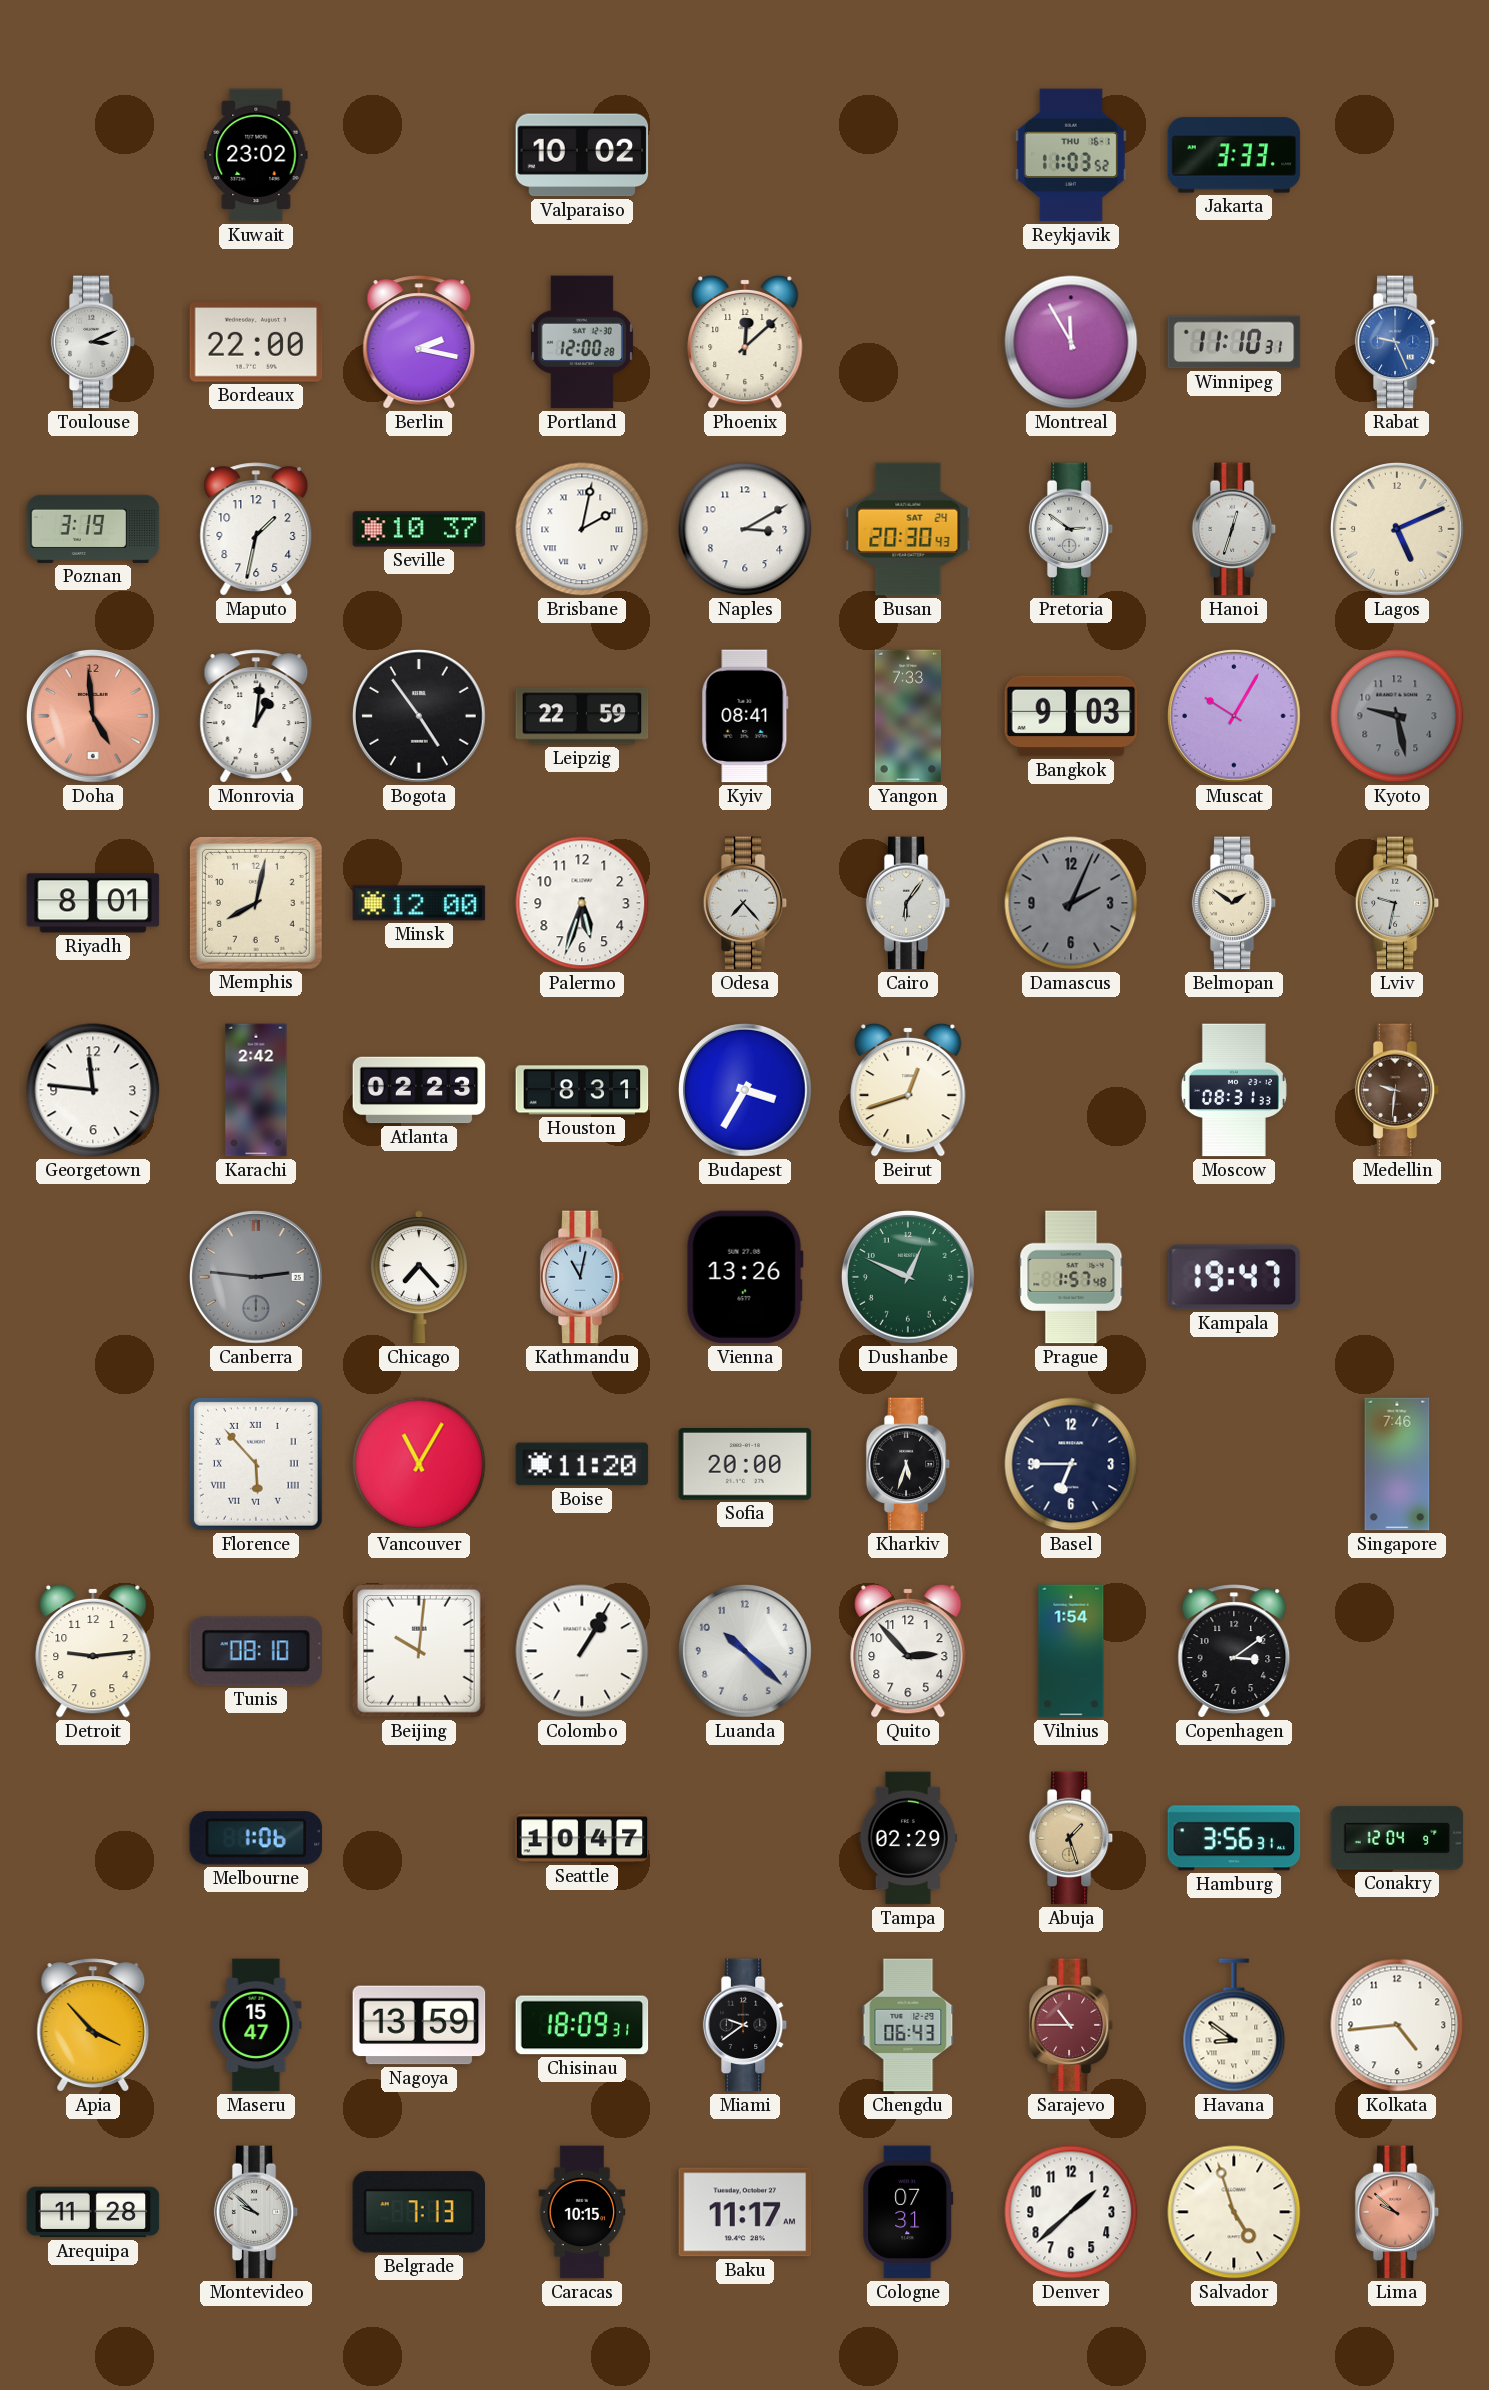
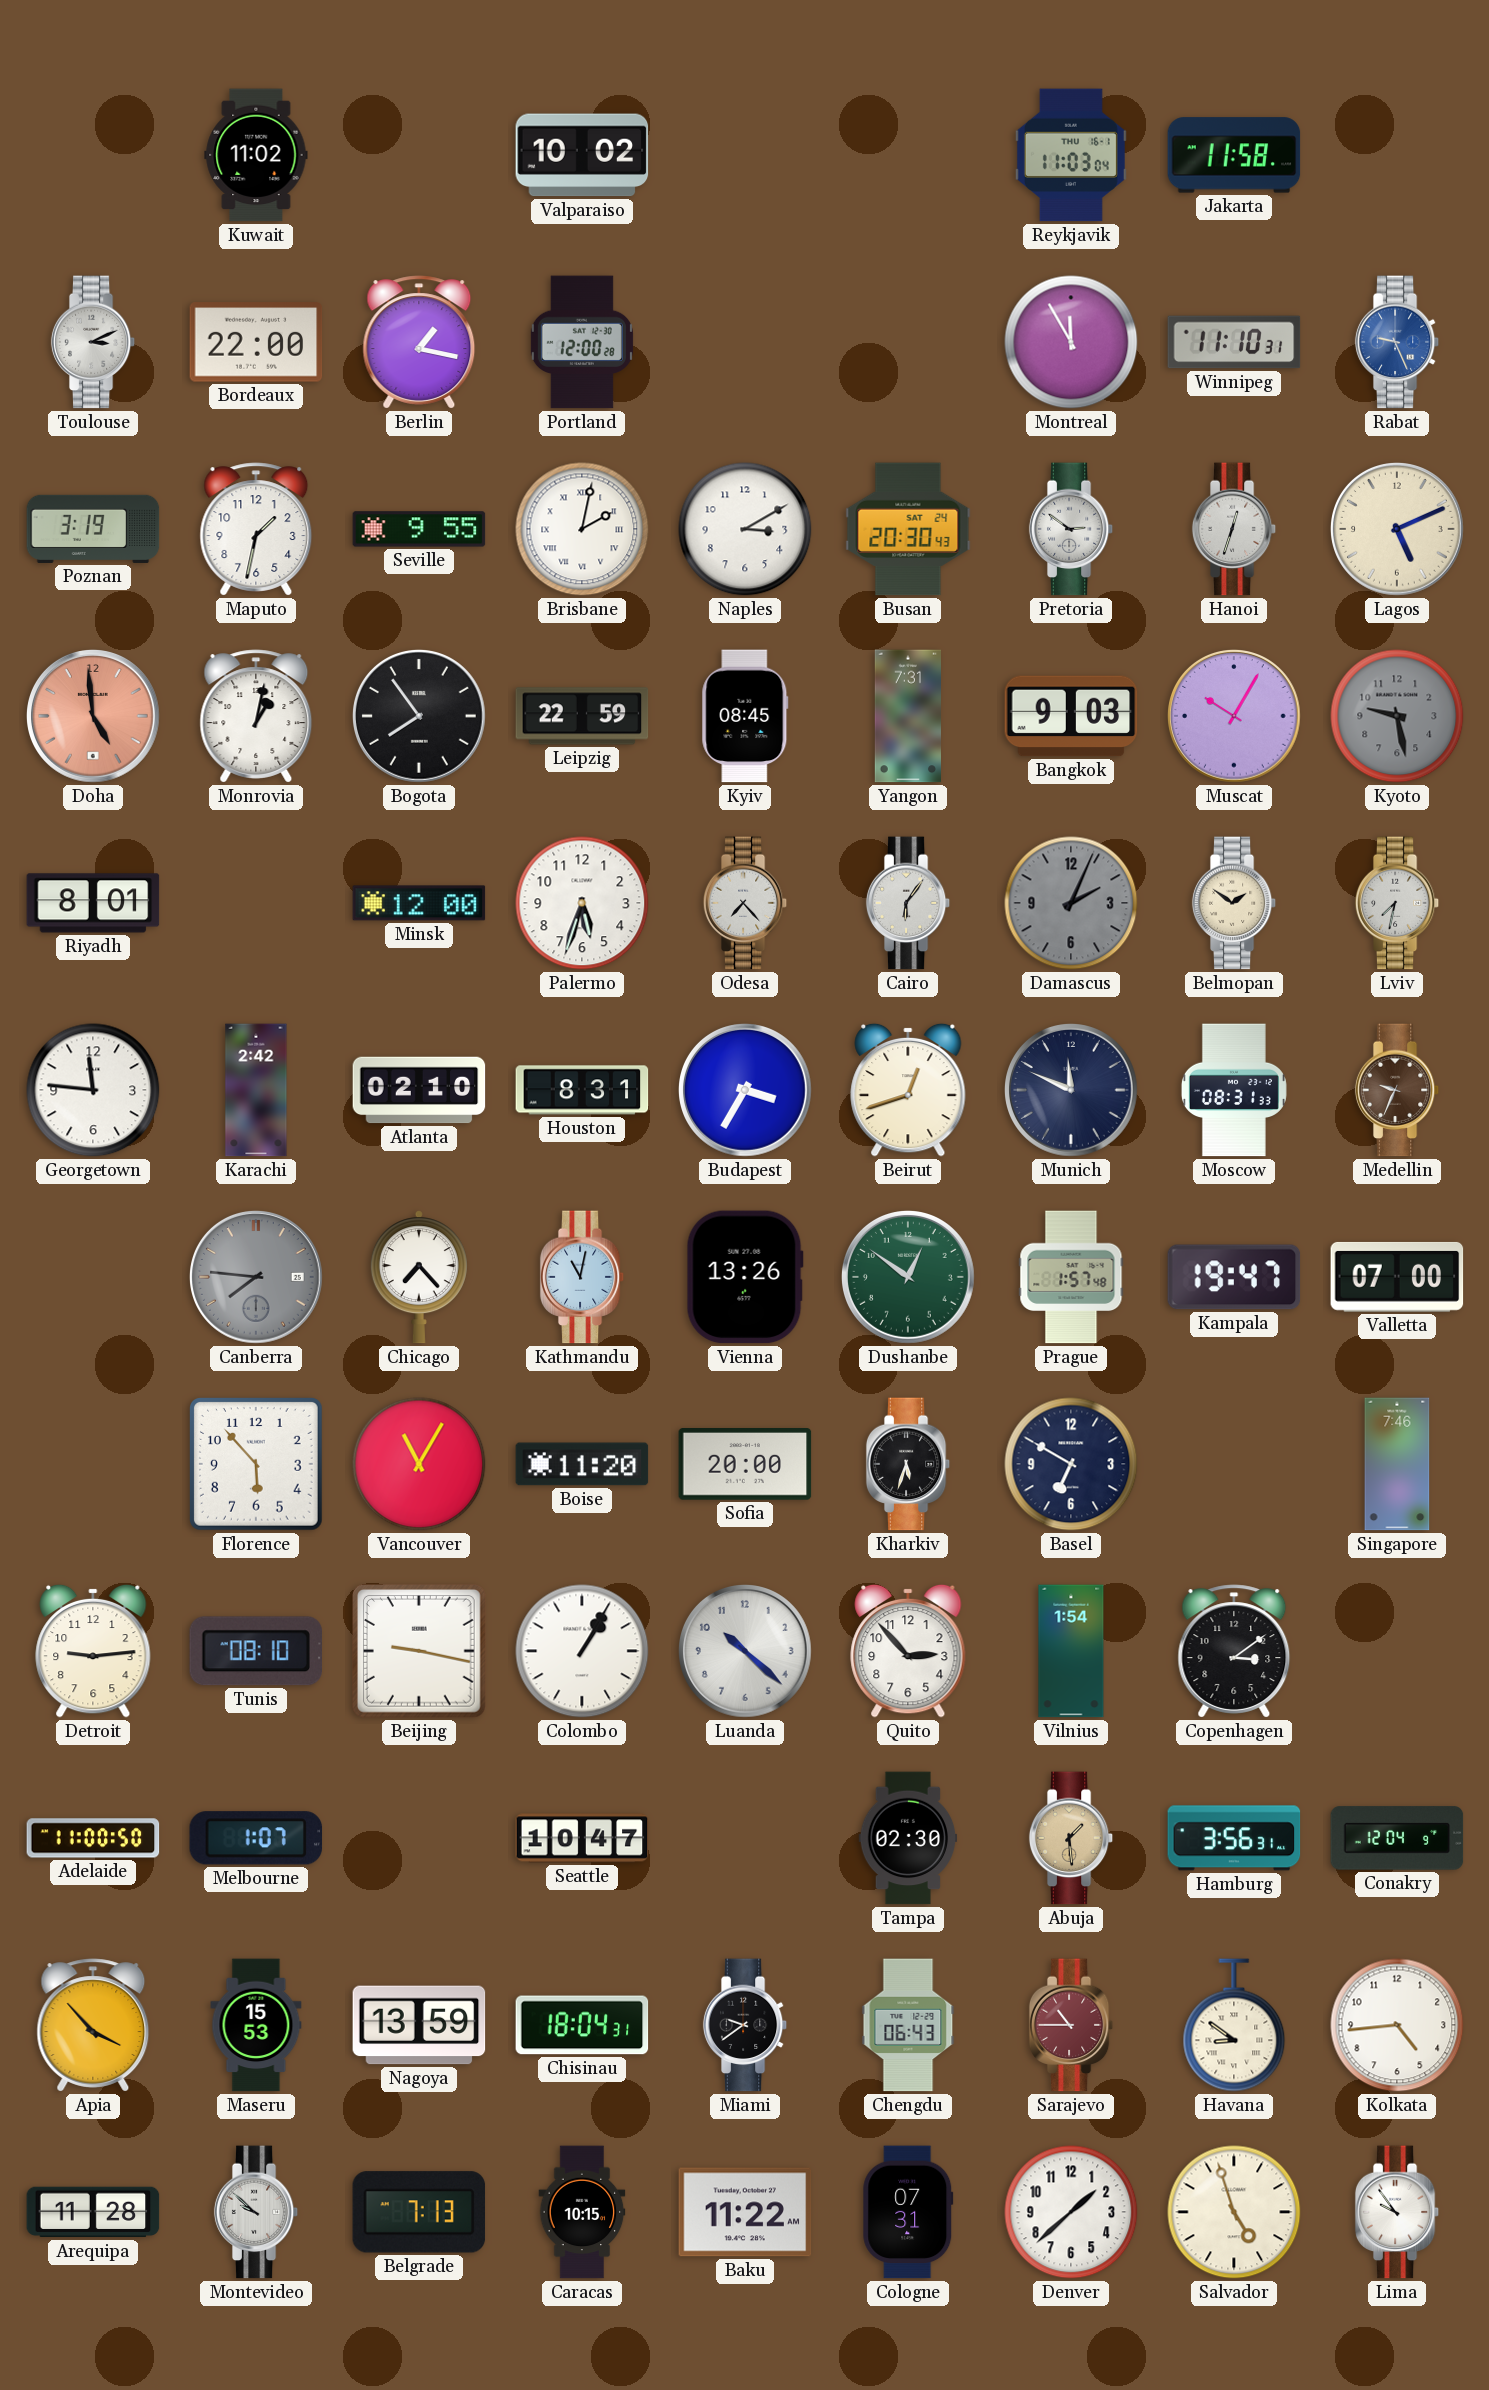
Kuwait: 23:02 -> 11:02 (256, 155)
Reykjavik: 11:03:52 -> 11:03:04 (1071, 155)
Jakarta: 3:33 -> 11:58 (1234, 155)
Berlin: 2:17 -> 1:17 (419, 342)
Phoenix: 12:08 -> none (745, 342)
Seville: 10:37 -> 9:55 (419, 529)
Monrovia: 1:01 -> 1:02 (256, 716)
Bogota: 4:54 -> 7:54 (420, 717)
Kyiv: 08:41 -> 08:45 (745, 716)
Yangon: 7:33 -> 7:31 (907, 716)
Memphis: 8:02 -> none (256, 903)
Lviv: 9:32 -> 7:32 (1397, 903)
Atlanta: 02:23 -> 02:10 (419, 1090)
Munich: none -> 11:49 (1072, 1091)
Medellin: 9:31 -> 9:34 (1397, 1090)
Canberra: 2:46 -> 7:46 (257, 1278)
Dushanbe: 12:49 -> 12:51 (909, 1278)
Valletta: none -> 07:00 (1397, 1277)
Florence numerals: Roman -> Arabic (257, 1465)
Basel: 6:45 -> 6:50 (1071, 1464)
Beijing: 10:01 -> 9:17 (420, 1652)
Adelaide: none -> 11:00 (93, 1838)
Melbourne: 1:06 -> 1:07 (256, 1838)
Tampa: 02:29 -> 02:30 (908, 1838)
Abuja: 1:27 -> 1:29 (1071, 1838)
Maseru: 15:47 -> 15:53 (256, 2025)
Chisinau: 18:09 -> 18:04 (582, 2025)
Baku: 11:17 -> 11:22 (745, 2212)
Lima: 9:52 -> 9:54 (1397, 2212)
Lima dial: salmon -> white (1397, 2212)
